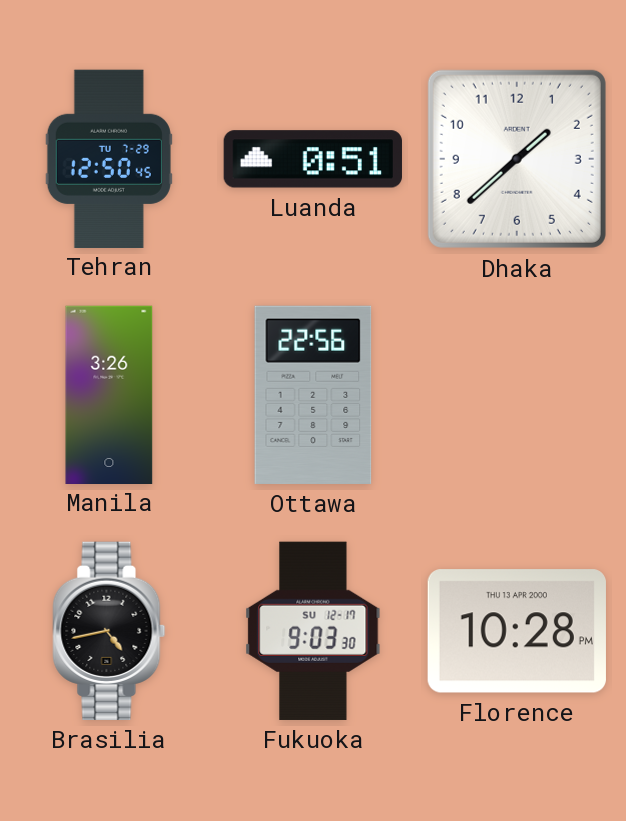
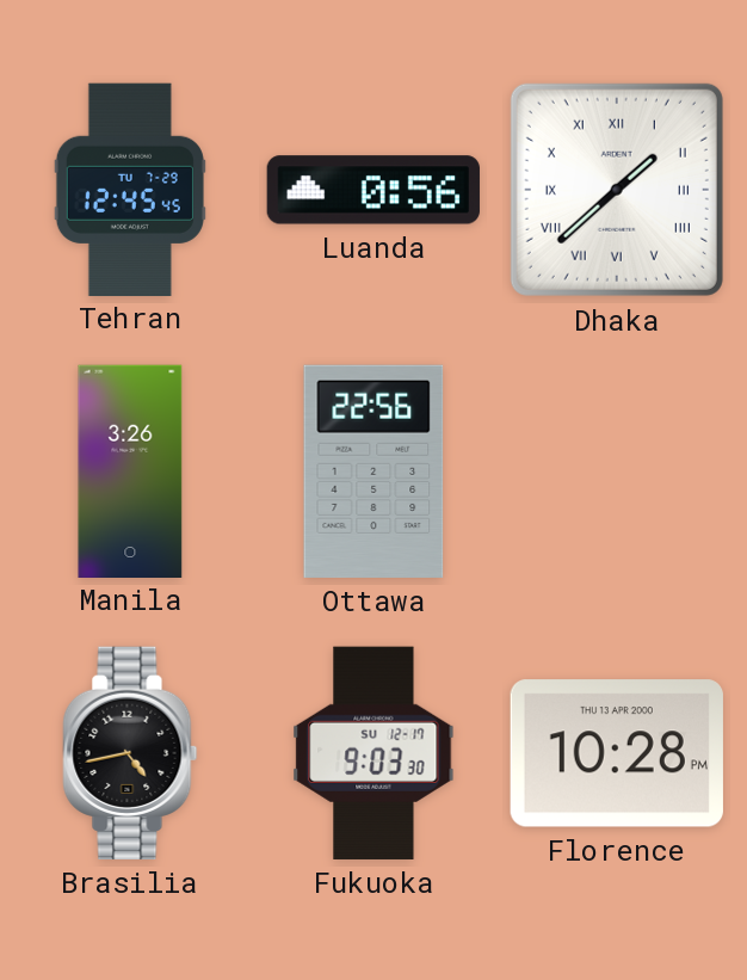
Tehran: 12:50 -> 12:45 (130, 189)
Luanda: 0:51 -> 0:56 (373, 190)
Dhaka numerals: Arabic -> Roman (617, 190)
